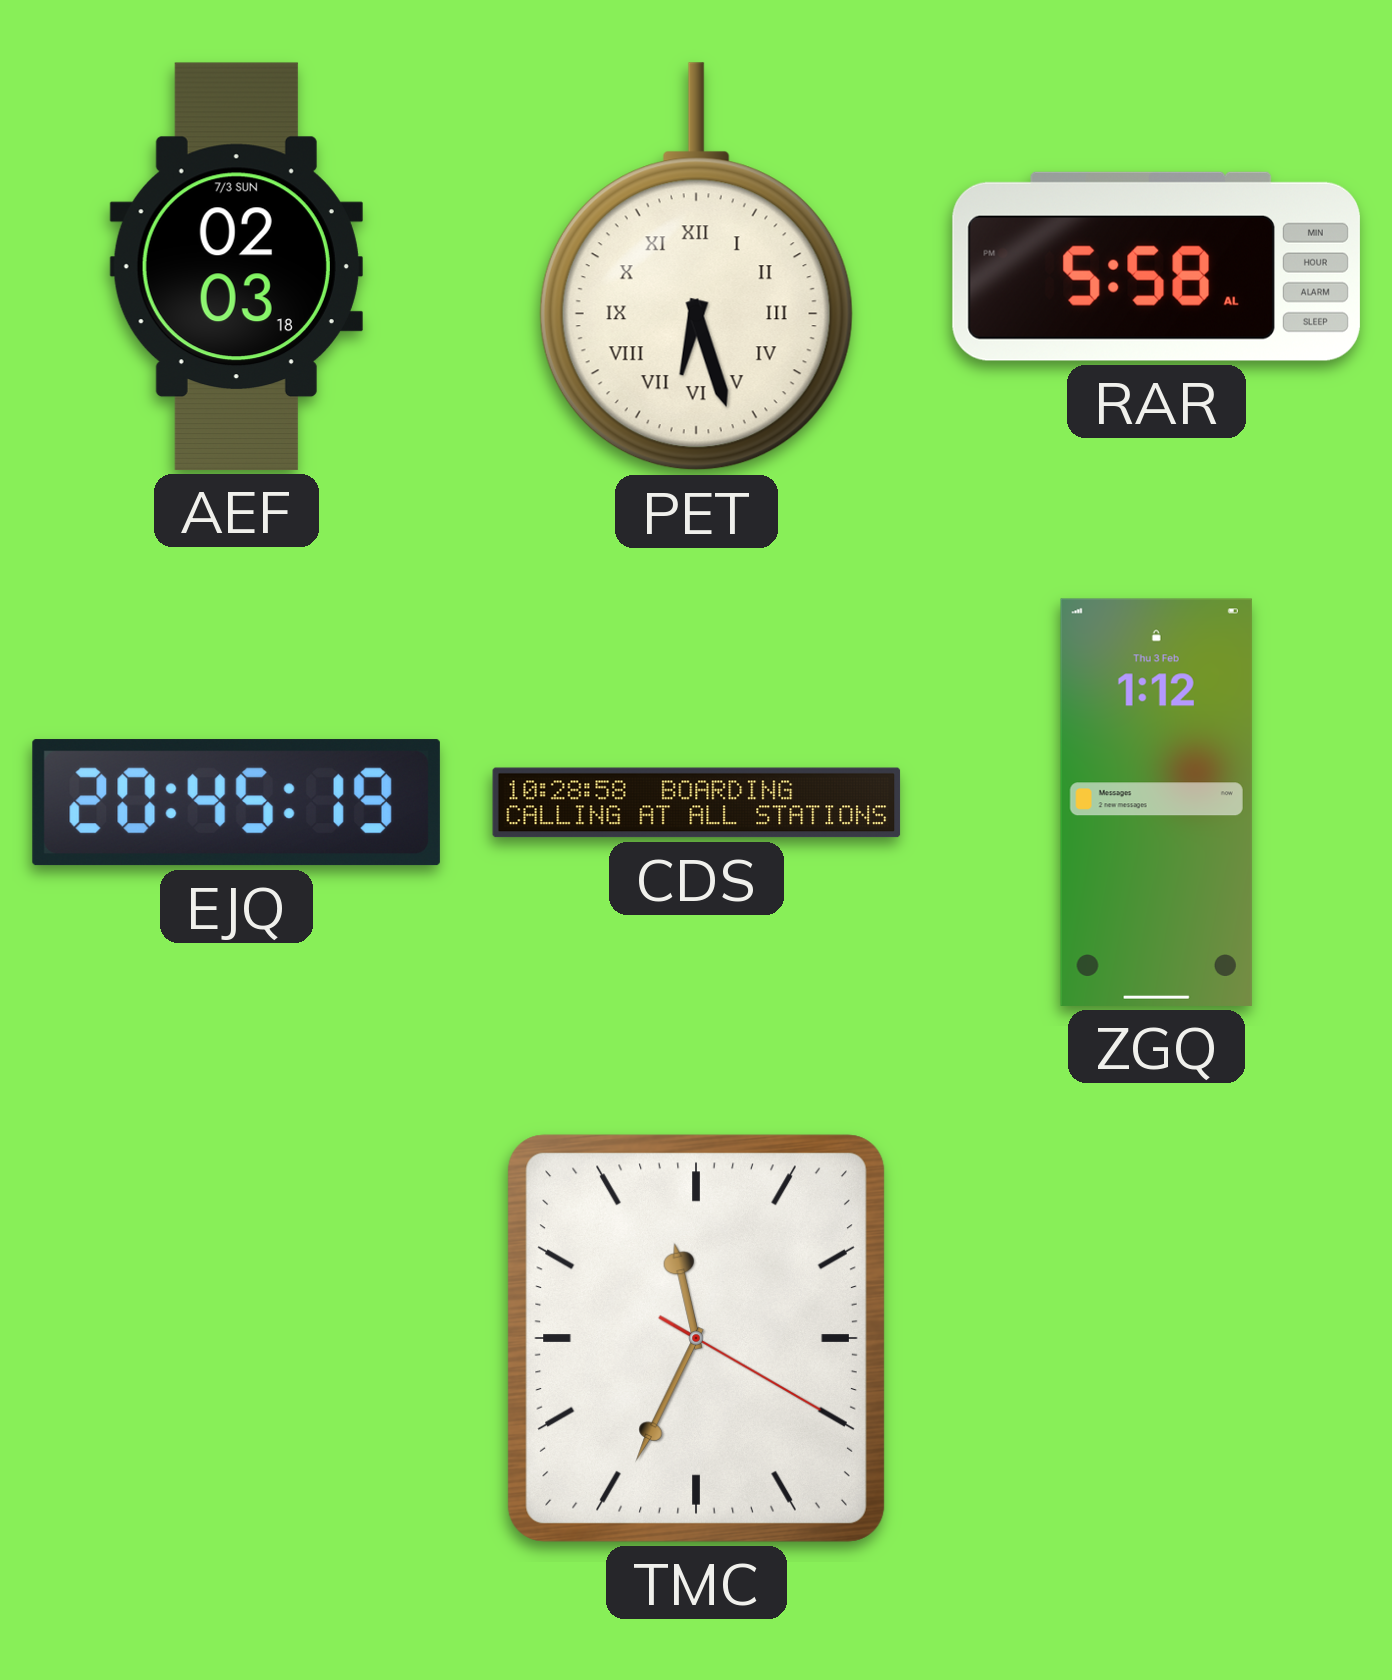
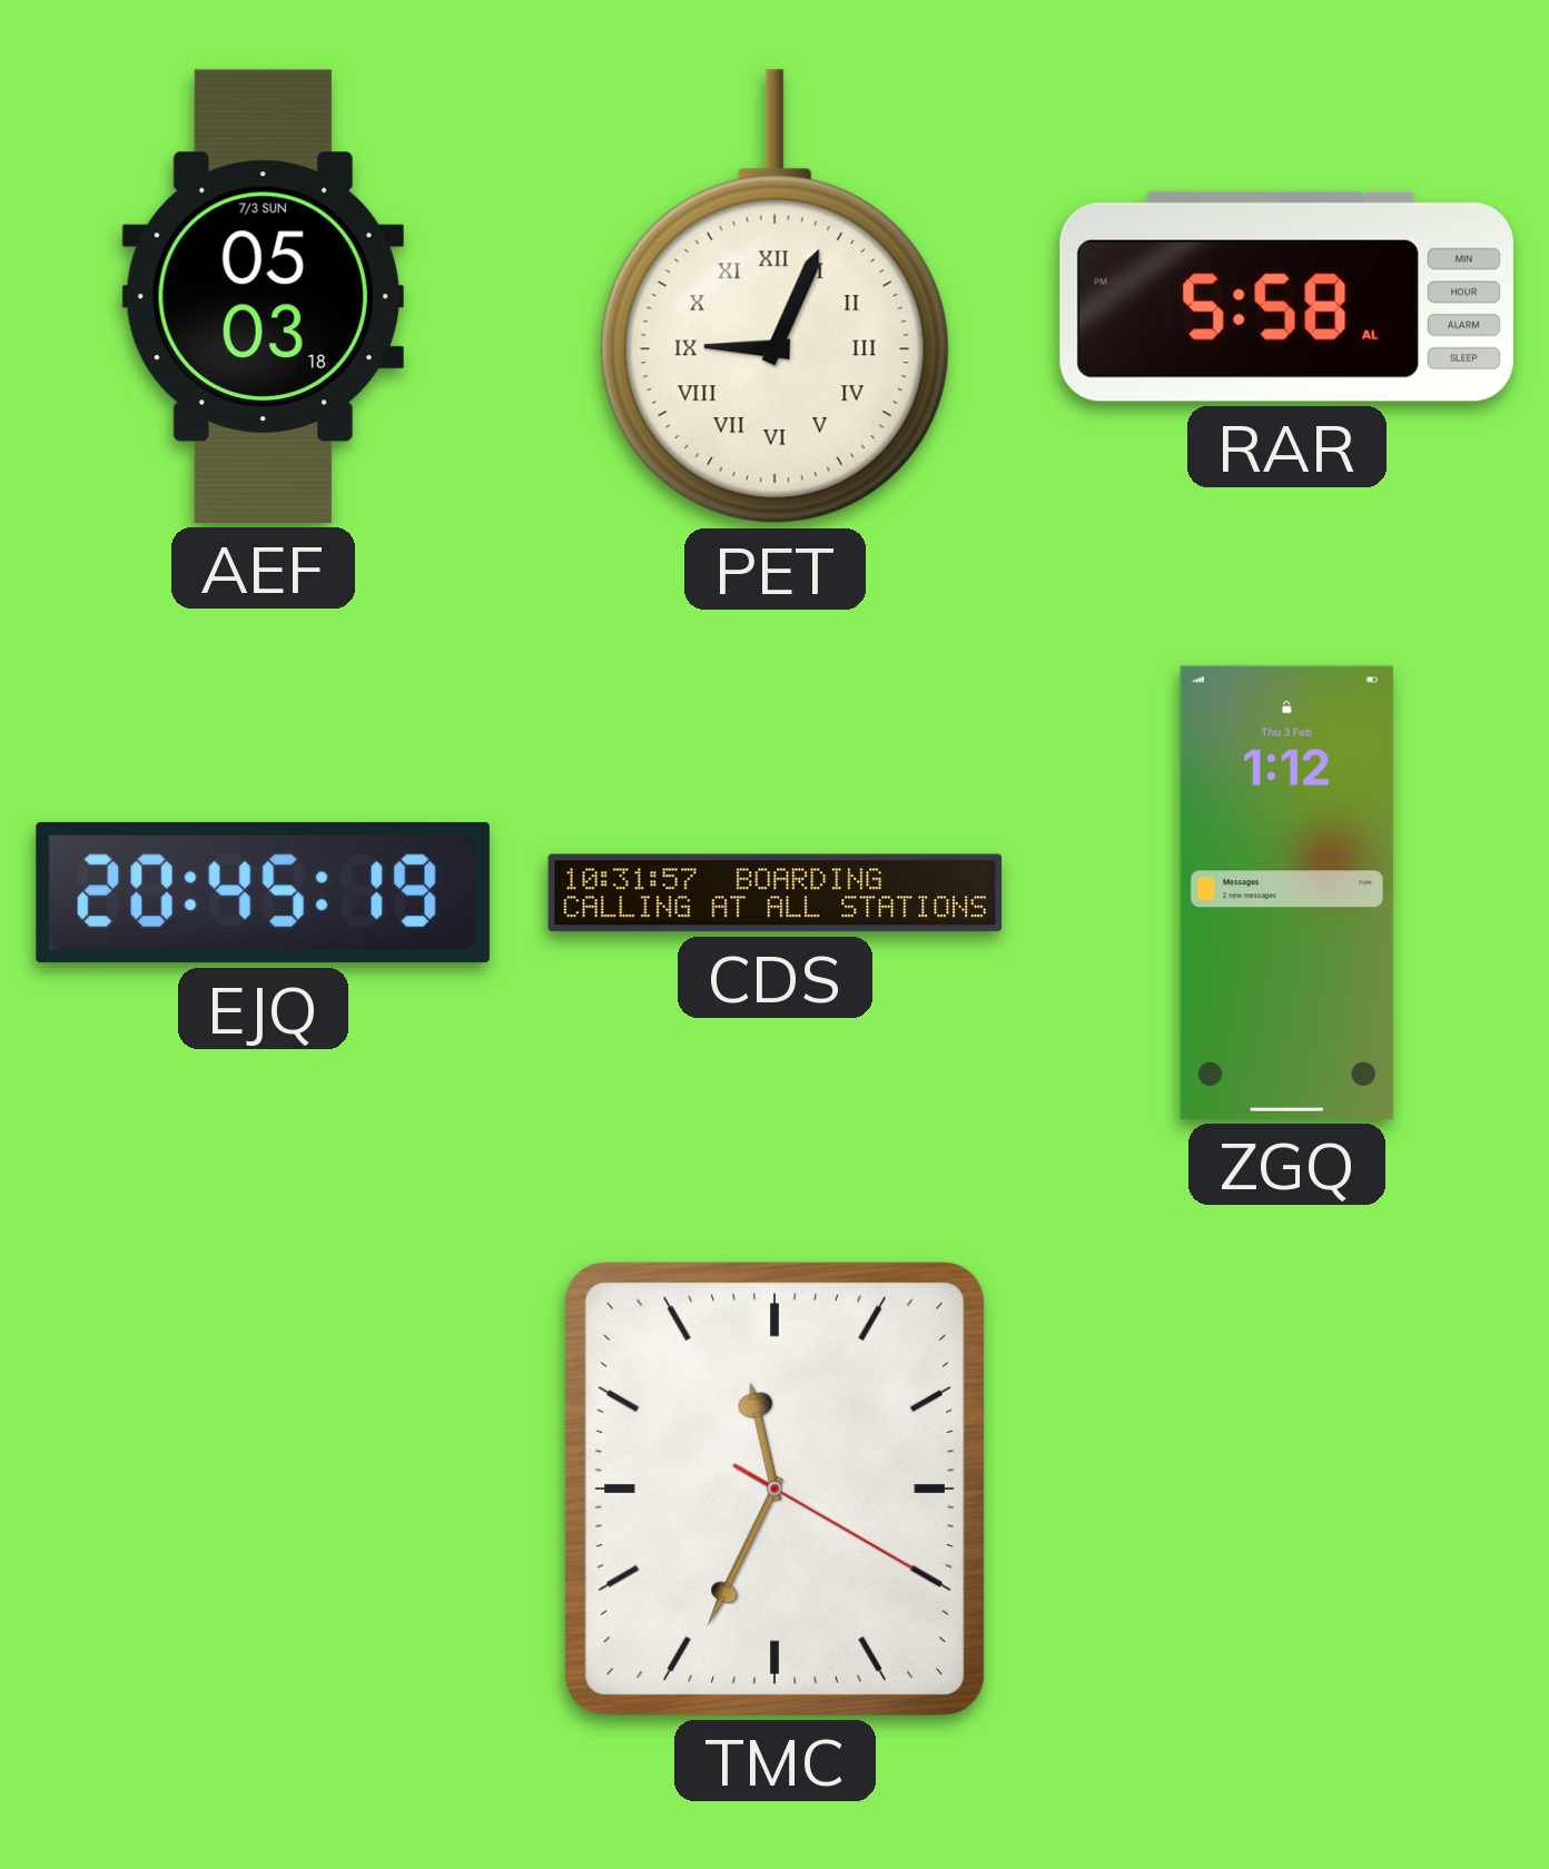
AEF: 02:03 -> 05:03 (263, 296)
PET: 6:27 -> 9:04 (774, 297)
CDS: 10:28 -> 10:31 (776, 893)
